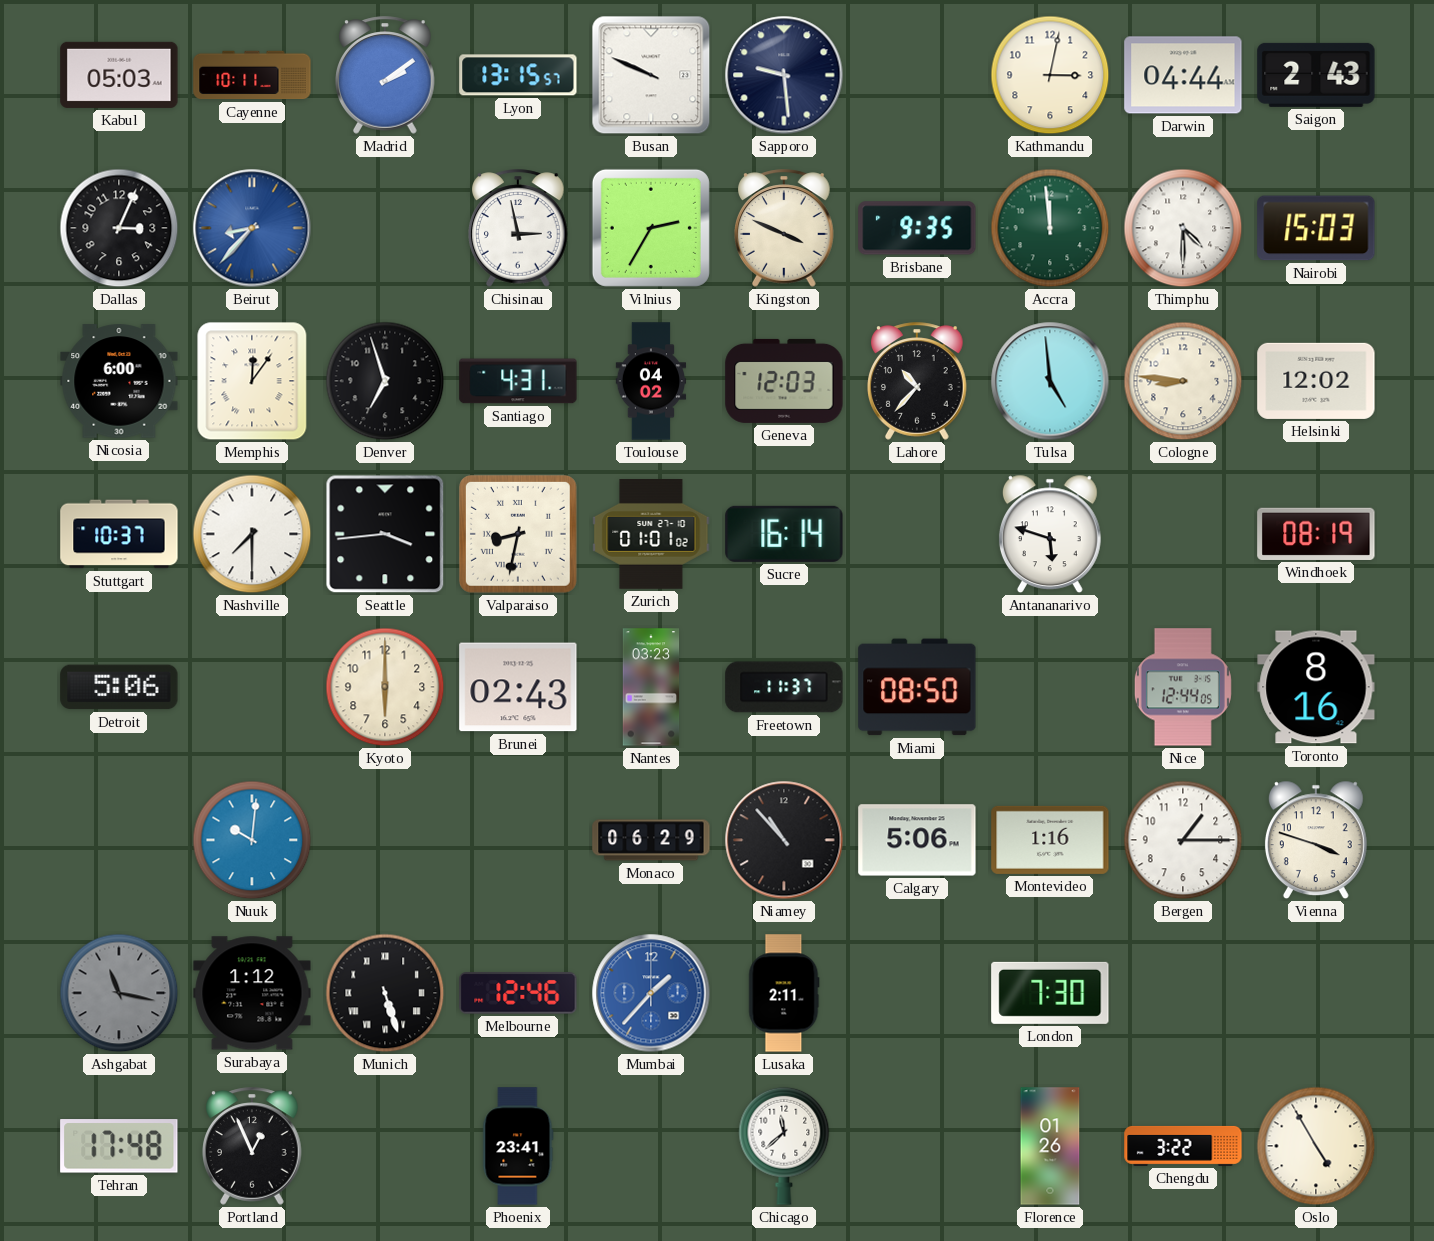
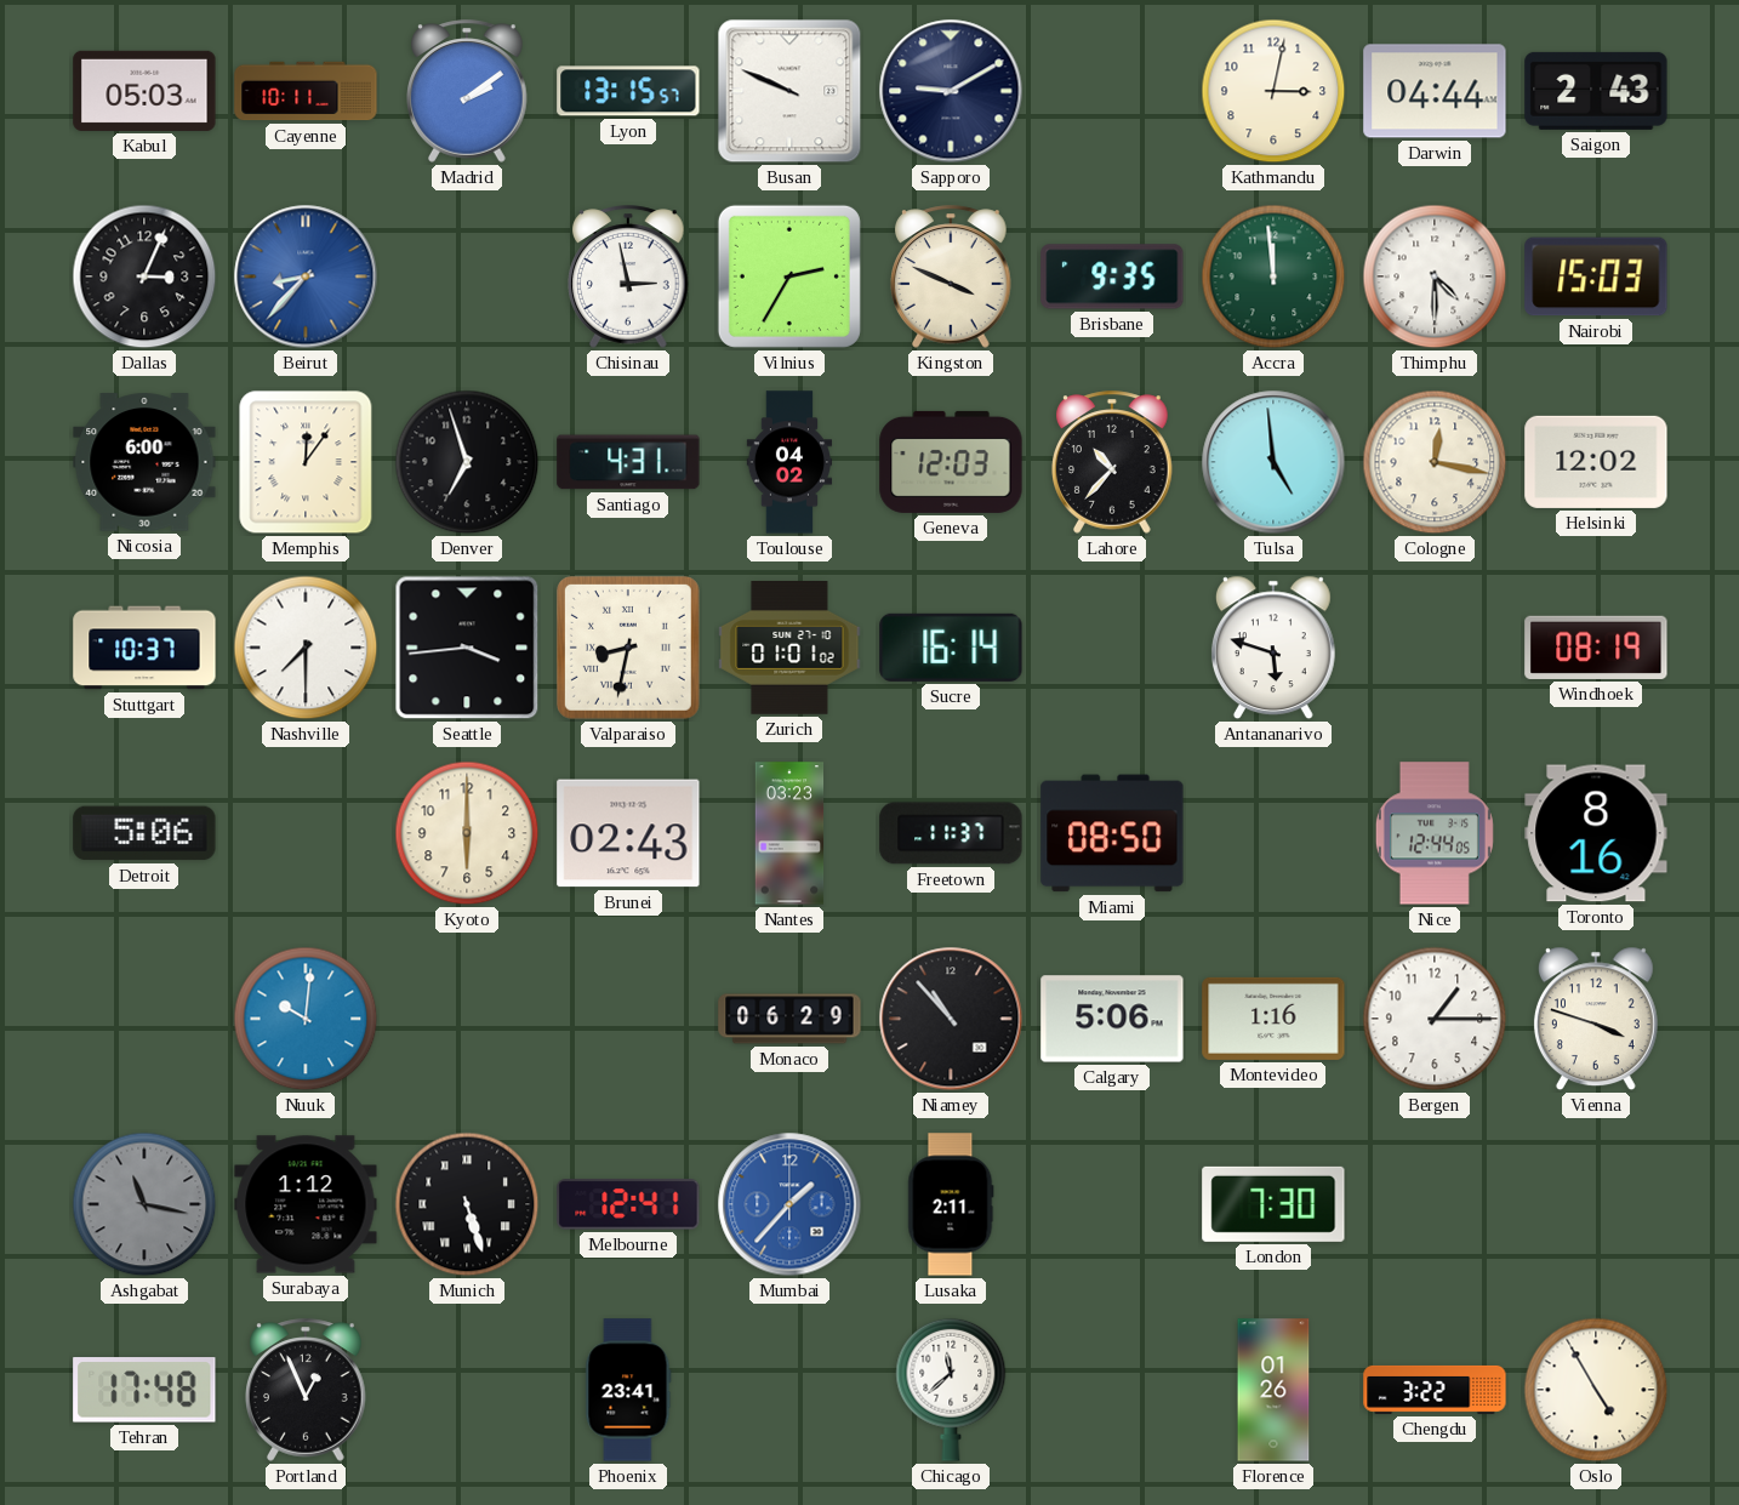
Sapporo: 9:29 -> 9:10 (951, 91)
Cologne: 8:46 -> 12:17 (1435, 462)
Melbourne: 12:46 -> 12:41 (628, 1204)
